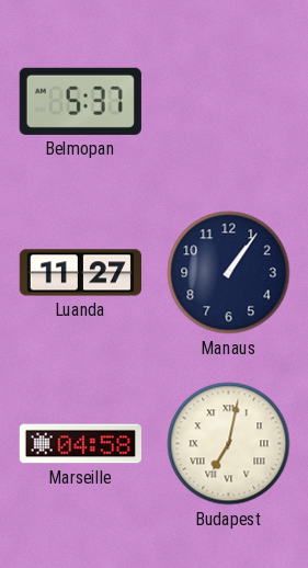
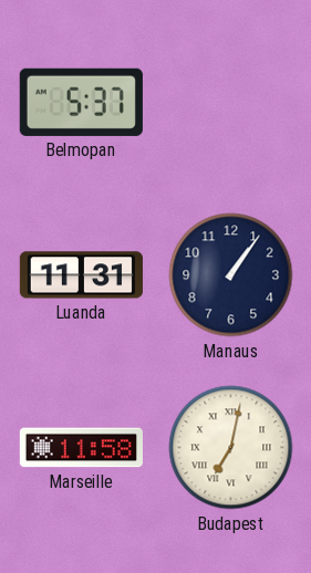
Luanda: 11:27 -> 11:31 (81, 275)
Marseille: 04:58 -> 11:58 (81, 448)
